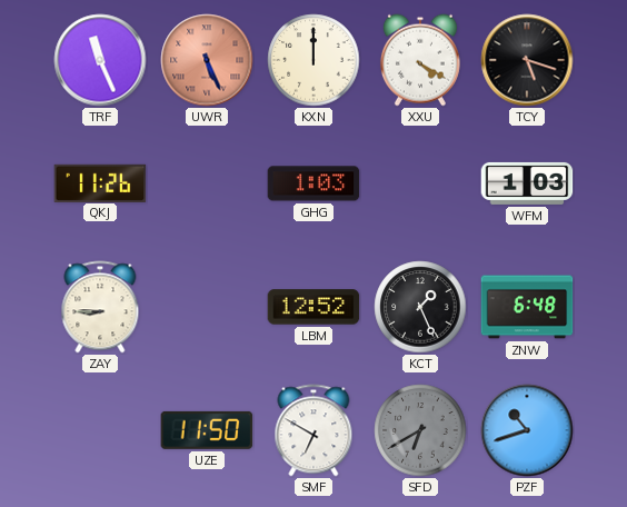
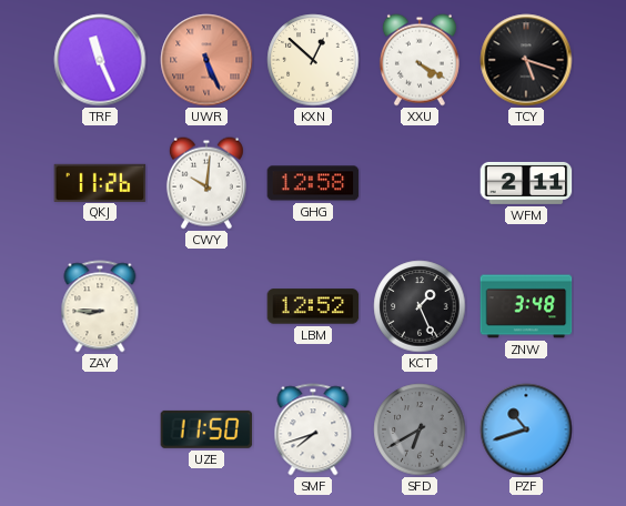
KXN: 12:00 -> 12:52 (313, 60)
CWY: none -> 10:01 (206, 183)
GHG: 1:03 -> 12:58 (313, 183)
WFM: 1:03 -> 2:11 (526, 183)
ZNW: 6:48 -> 3:48 (526, 306)
SMF: 6:50 -> 7:42 (313, 429)
